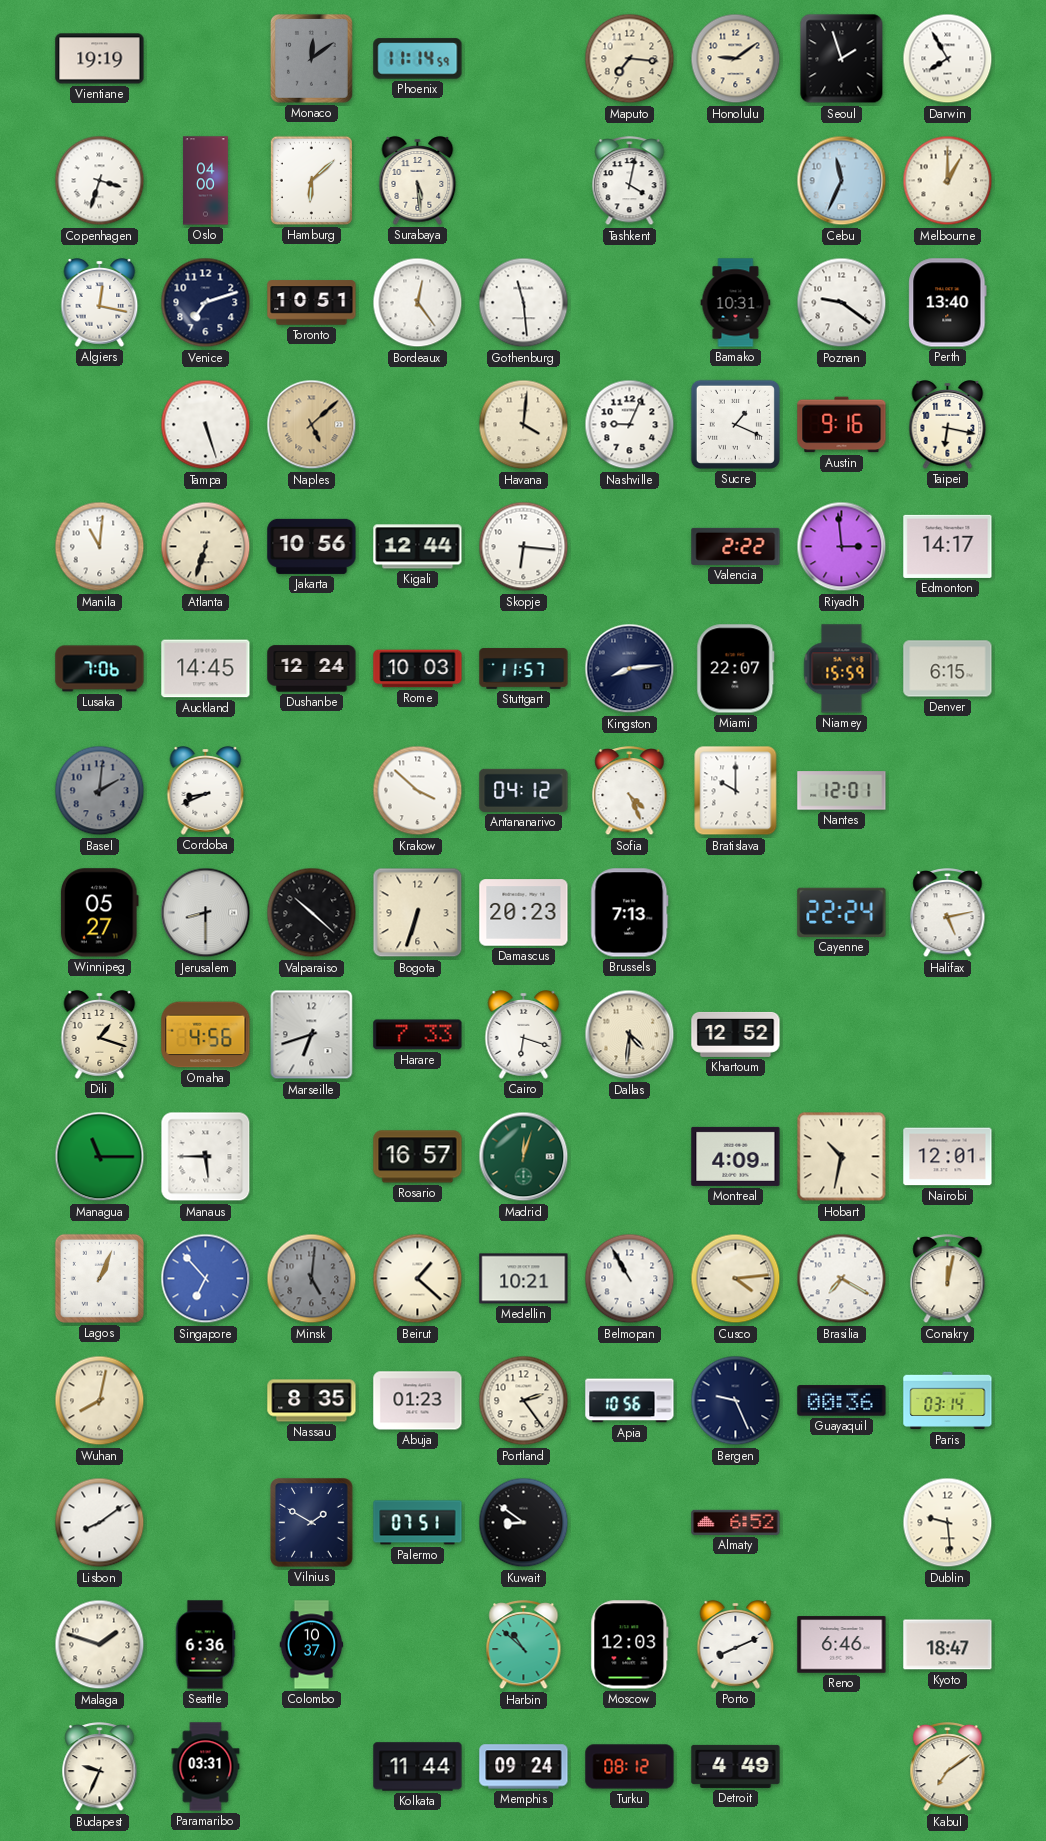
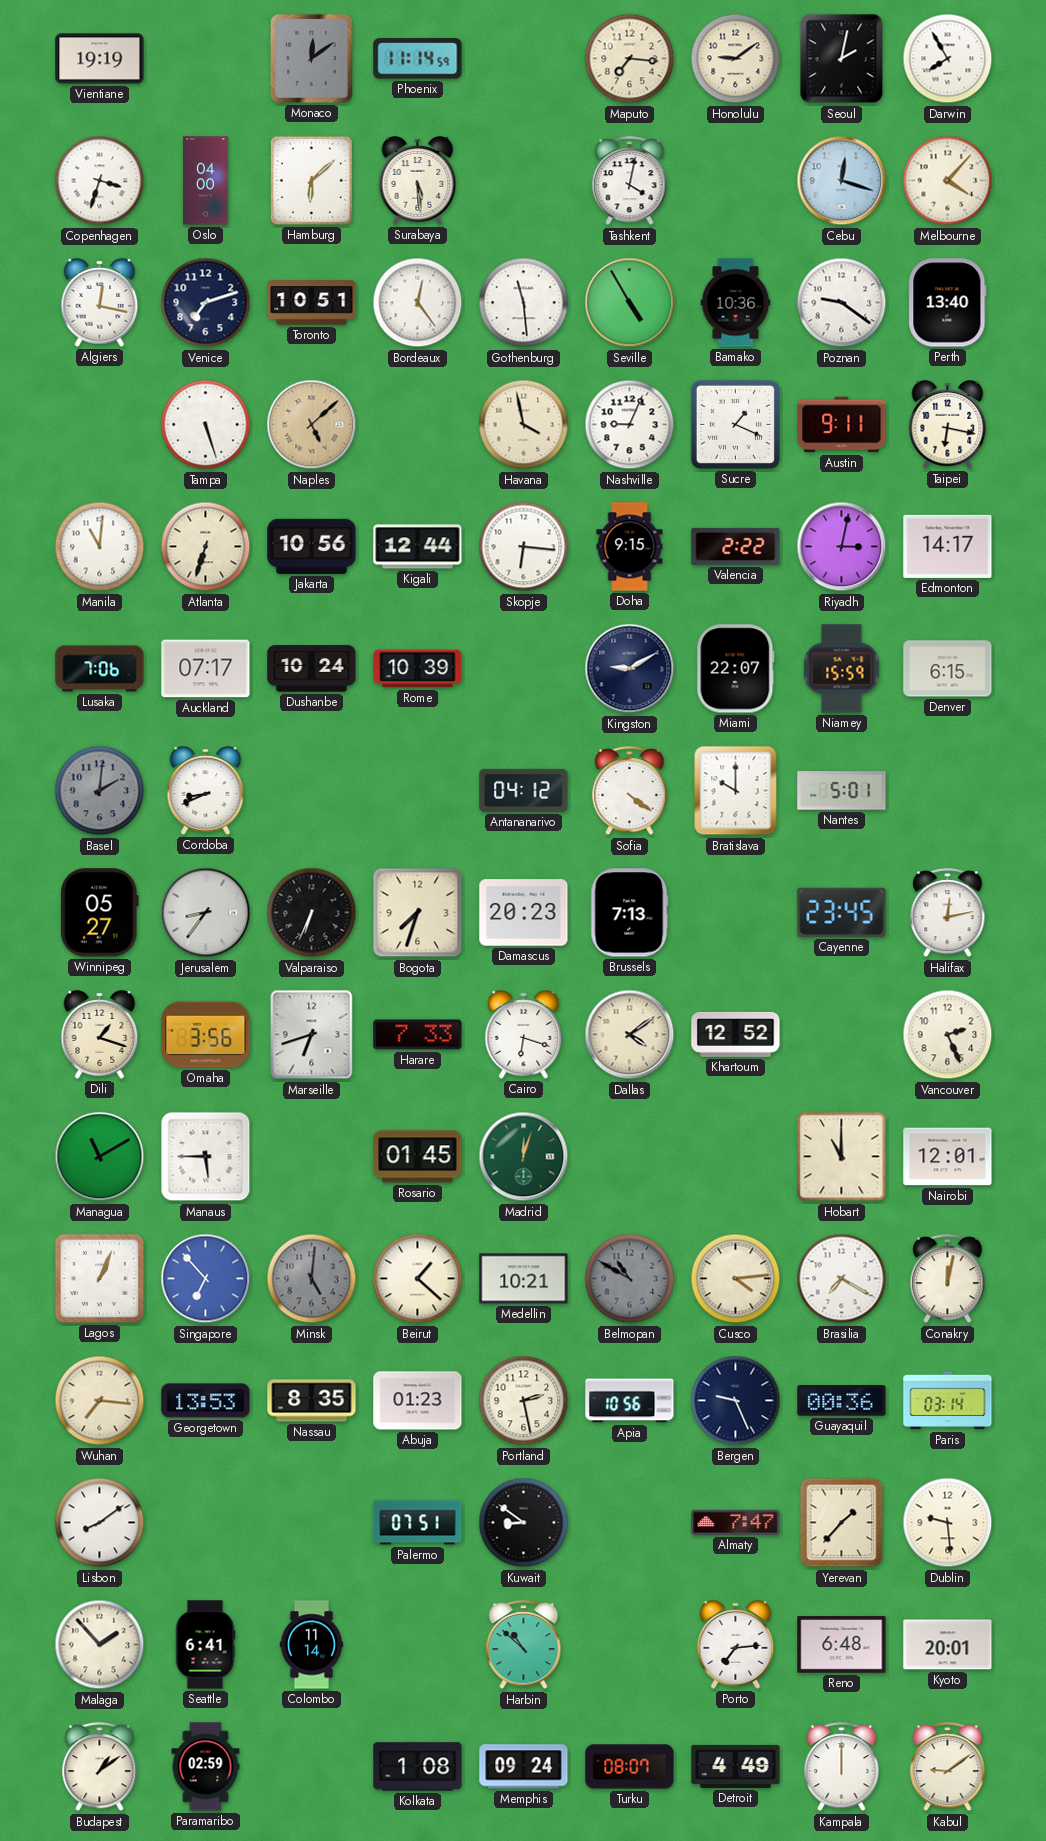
Seoul: 1:57 -> 2:02 (842, 59)
Cebu: 11:34 -> 12:18 (842, 181)
Melbourne: 1:00 -> 4:07 (948, 181)
Seville: none -> 4:55 (630, 303)
Bamako: 10:31 -> 10:36 (736, 303)
Havana: 4:01 -> 3:58 (524, 425)
Austin: 9:16 -> 9:11 (842, 425)
Doha: none -> 9:15 (630, 547)
Riyadh: 2:59 -> 3:02 (842, 547)
Auckland: 14:45 -> 07:17 (206, 669)
Dushanbe: 12:24 -> 10:24 (312, 669)
Rome: 10:03 -> 10:39 (418, 669)
Stuttgart: 11:57 -> none (524, 669)
Kingston: 8:14 -> 9:10 (630, 669)
Krakow: 3:52 -> none (418, 791)
Sofia: 4:26 -> 4:21 (630, 791)
Nantes: 12:01 -> 5:01 (842, 791)
Jerusalem: 8:30 -> 8:36 (206, 913)
Valparaiso: 10:22 -> 6:34 (312, 913)
Bogota: 6:33 -> 7:33 (418, 913)
Cayenne: 22:24 -> 23:45 (842, 912)
Halifax: 5:13 -> 12:13 (948, 913)
Omaha: 4:56 -> 3:56 (206, 1035)
Dallas: 4:31 -> 4:09 (630, 1035)
Vancouver: none -> 2:26 (948, 1035)
Managua: 11:15 -> 11:10 (100, 1157)
Rosario: 16:57 -> 01:45 (418, 1157)
Montreal: 4:09 -> none (736, 1156)
Hobart: 10:32 -> 11:00 (842, 1157)
Belmopan: 10:55 -> 10:50 (630, 1279)
Belmopan dial: white -> grey (630, 1279)
Wuhan: 8:02 -> 7:16 (100, 1401)
Georgetown: none -> 13:53 (206, 1401)
Portland: 2:24 -> 2:28 (524, 1401)
Vilnius: 1:50 -> none (312, 1523)
Almaty: 6:52 -> 7:47 (736, 1522)
Yerevan: none -> 1:37 (842, 1523)
Malaga: 1:48 -> 1:53 (100, 1645)
Seattle: 6:36 -> 6:41 (205, 1645)
Colombo: 10:37 -> 11:14 (312, 1645)
Moscow: 12:03 -> none (630, 1645)
Porto: 8:11 -> 7:14 (736, 1645)
Reno: 6:46 -> 6:48 (842, 1645)
Kyoto: 18:47 -> 20:01 (948, 1645)
Budapest: 9:34 -> 1:09 (100, 1767)
Paramaribo: 03:31 -> 02:59 (206, 1767)
Kolkata: 11:44 -> 1:08 (418, 1767)
Turku: 08:12 -> 08:07 (630, 1767)
Kampala: none -> 12:00 (842, 1767)
Kabul: 7:09 -> 9:09 (948, 1767)
